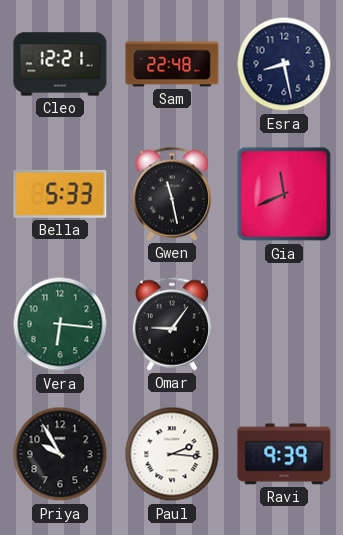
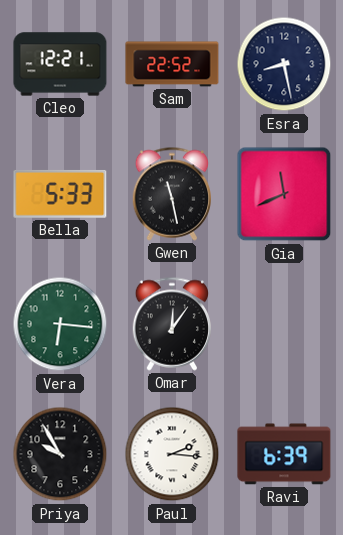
Sam: 22:48 -> 22:52 (172, 64)
Omar: 9:06 -> 12:06 (171, 324)
Ravi: 9:39 -> 6:39 (284, 454)
